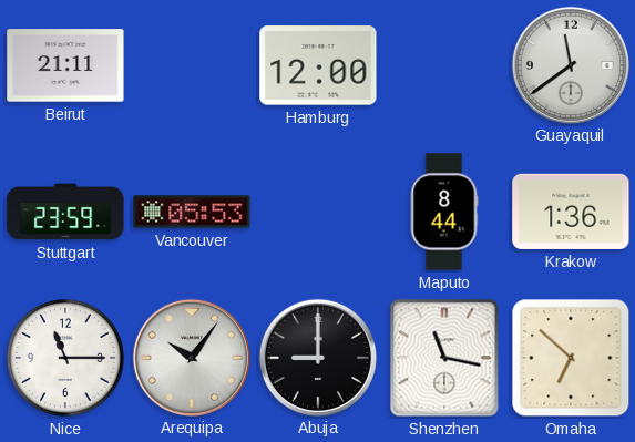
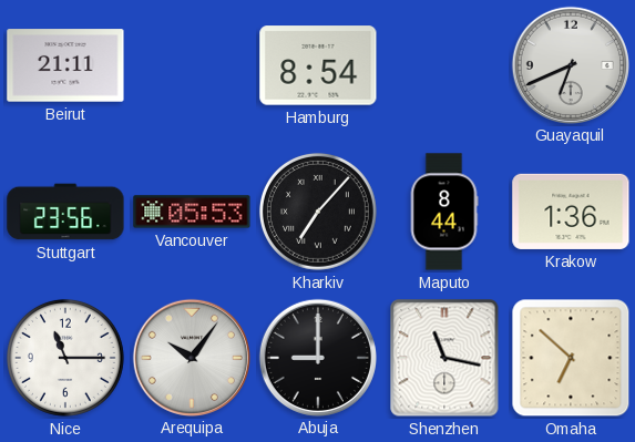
Hamburg: 12:00 -> 8:54 (318, 65)
Guayaquil: 11:39 -> 6:41 (570, 64)
Stuttgart: 23:59 -> 23:56 (65, 212)
Kharkiv: none -> 7:07 (318, 212)
